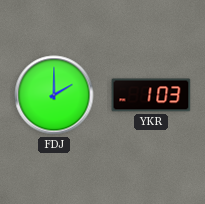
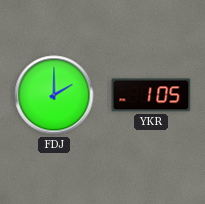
YKR: 1:03 -> 1:05 (151, 95)
